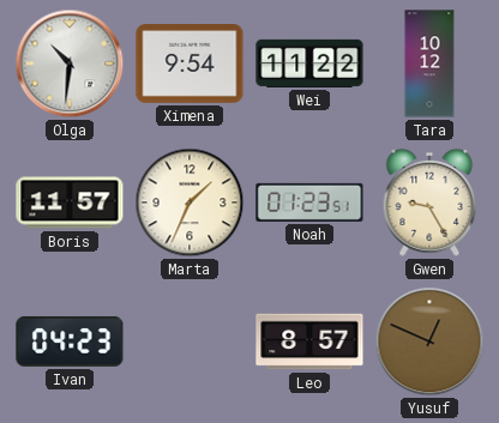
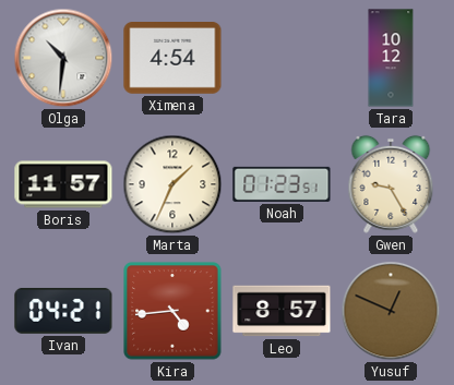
Ximena: 9:54 -> 4:54 (172, 59)
Wei: 11:22 -> none (309, 64)
Ivan: 04:23 -> 04:21 (63, 311)
Kira: none -> 4:44 (172, 311)
